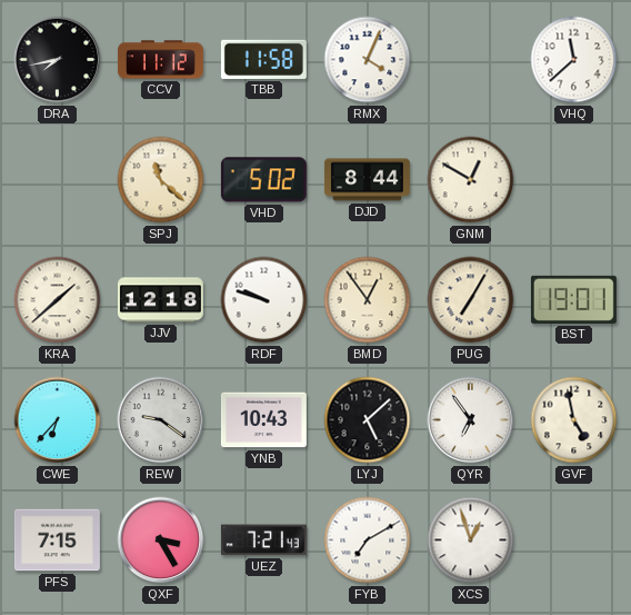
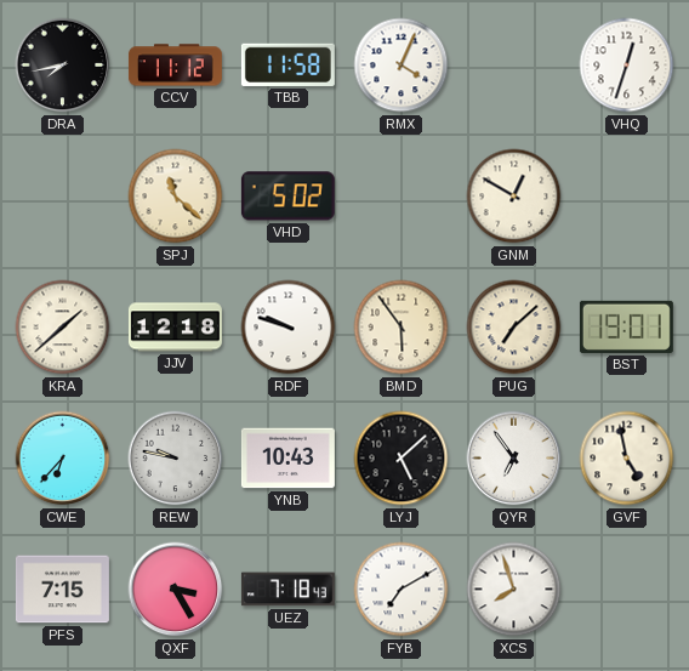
VHQ: 11:38 -> 12:33 (627, 66)
DJD: 8:44 -> none (367, 180)
BMD: 12:54 -> 5:54 (402, 328)
PUG: 7:05 -> 7:08 (514, 328)
REW: 9:21 -> 9:47 (176, 459)
UEZ: 7:21 -> 7:18 (287, 590)
XCS: 12:57 -> 7:57 (514, 590)
